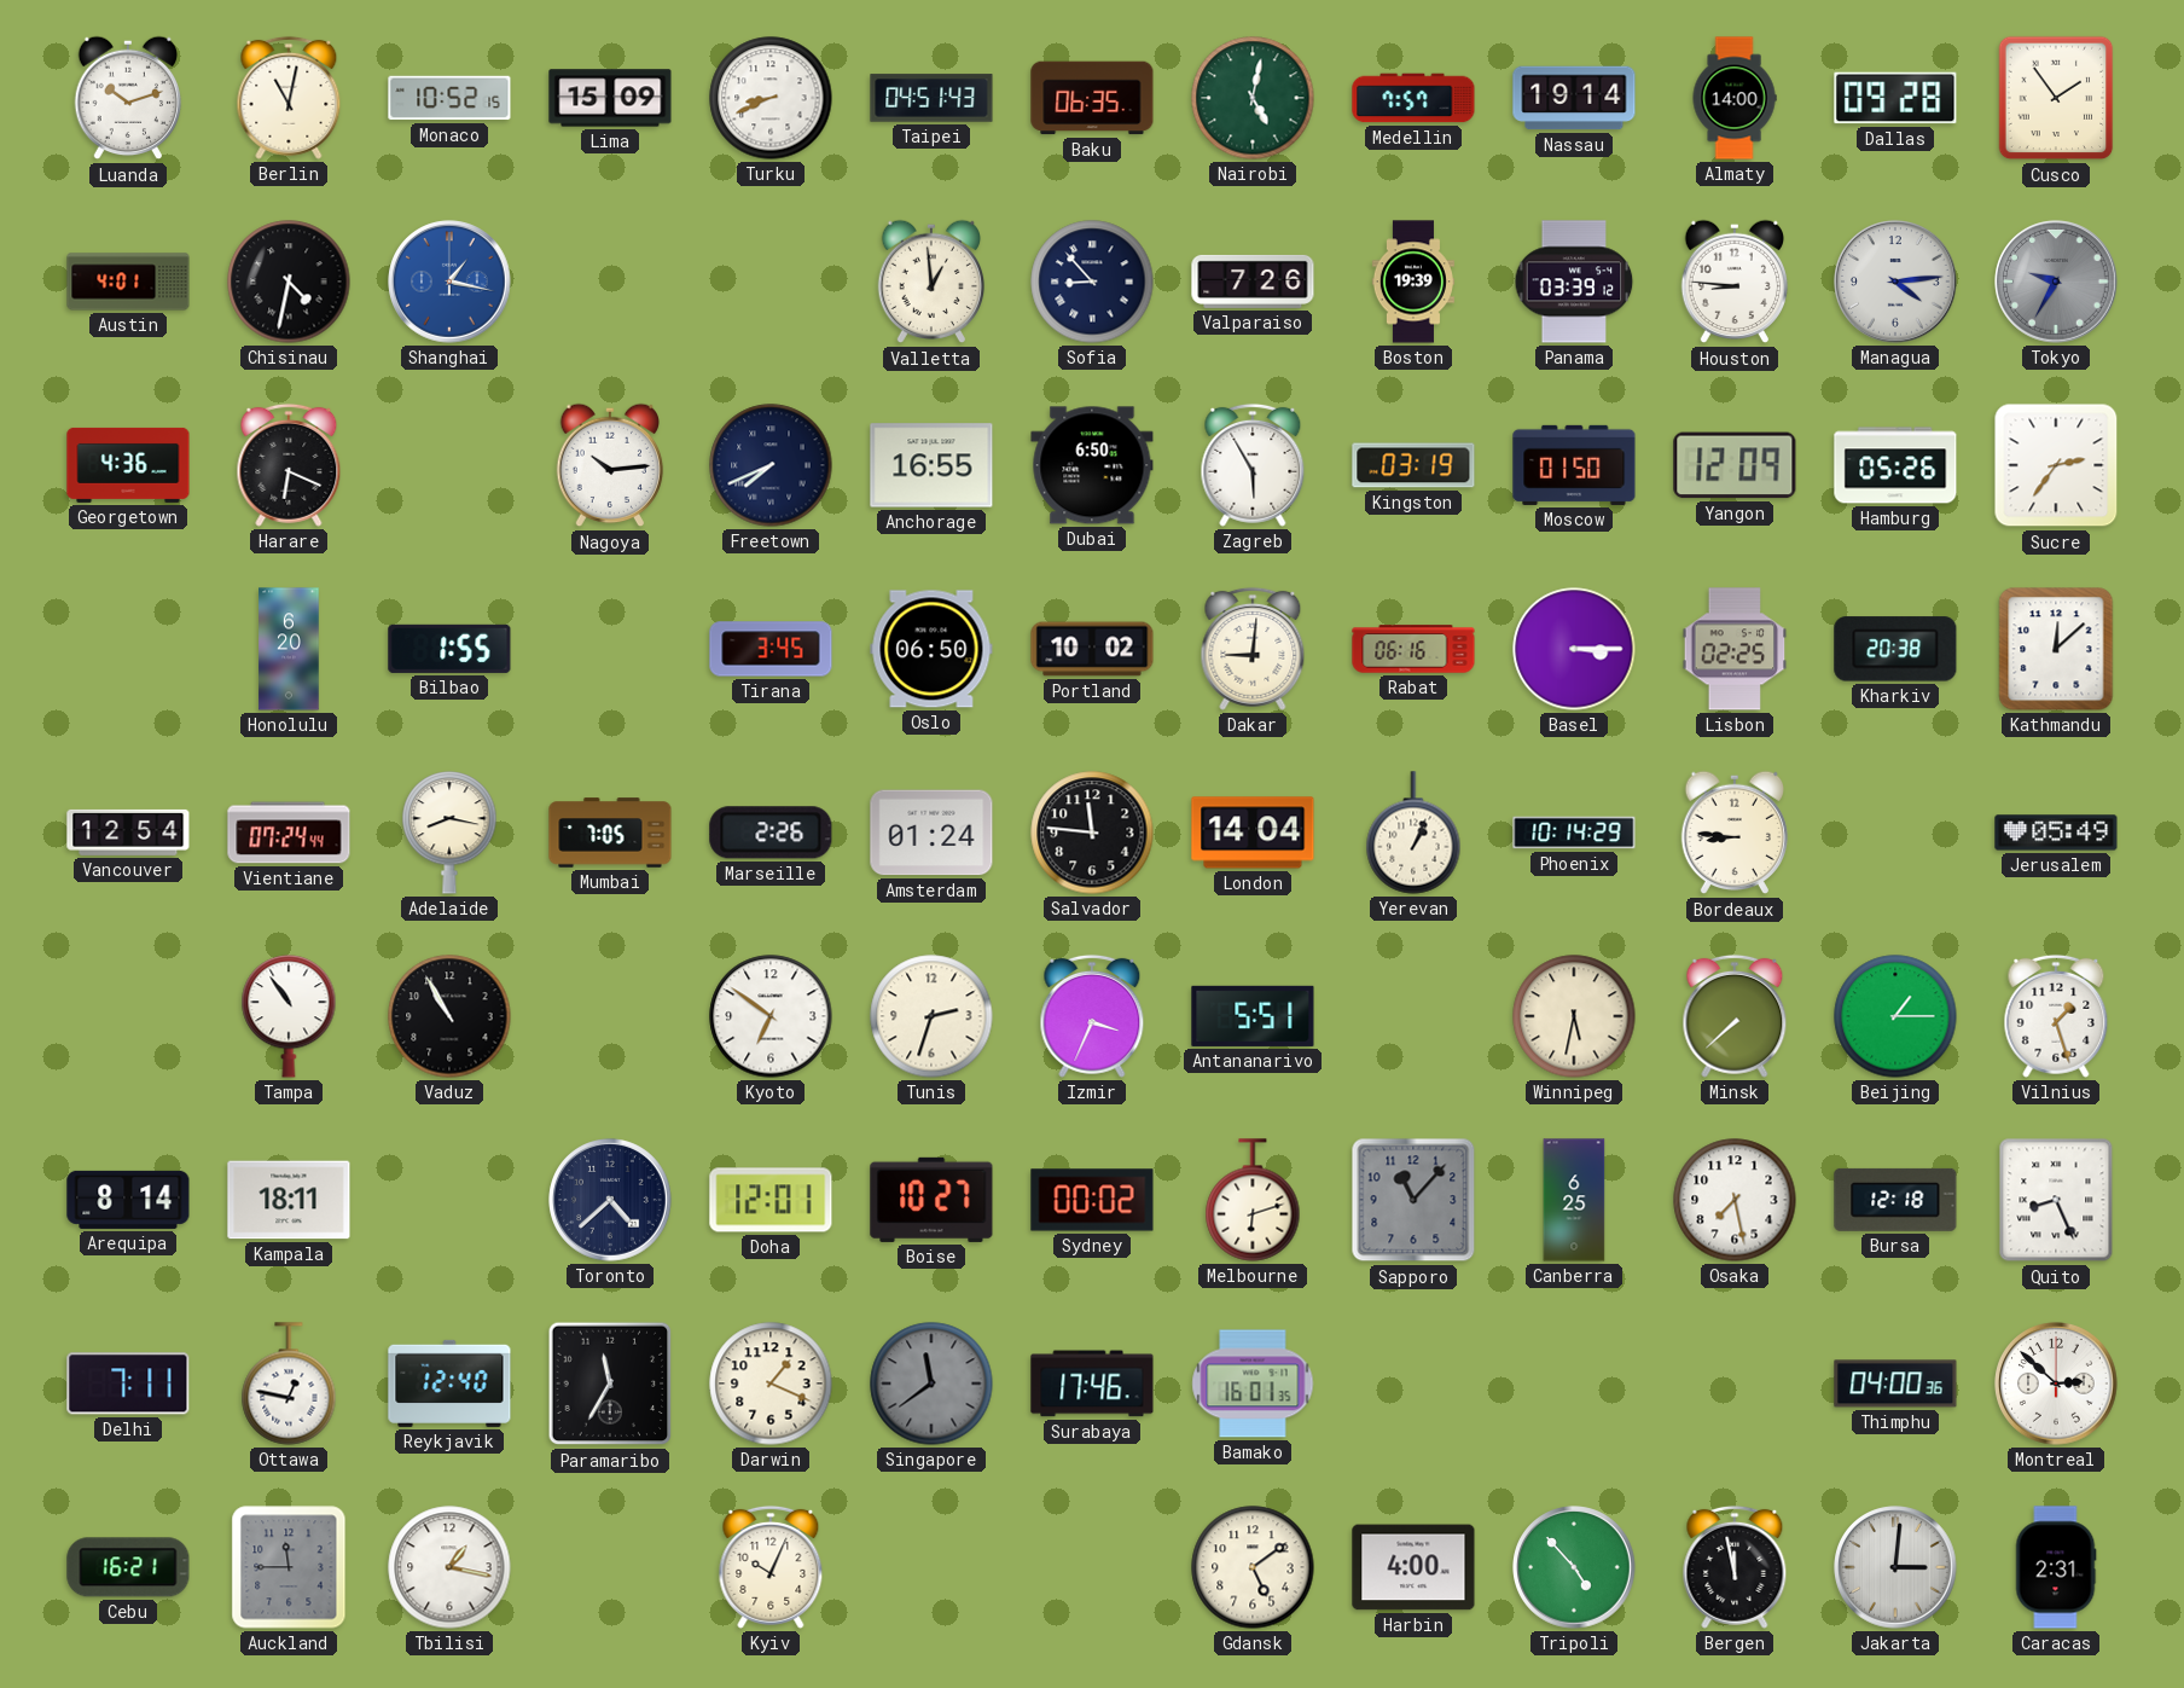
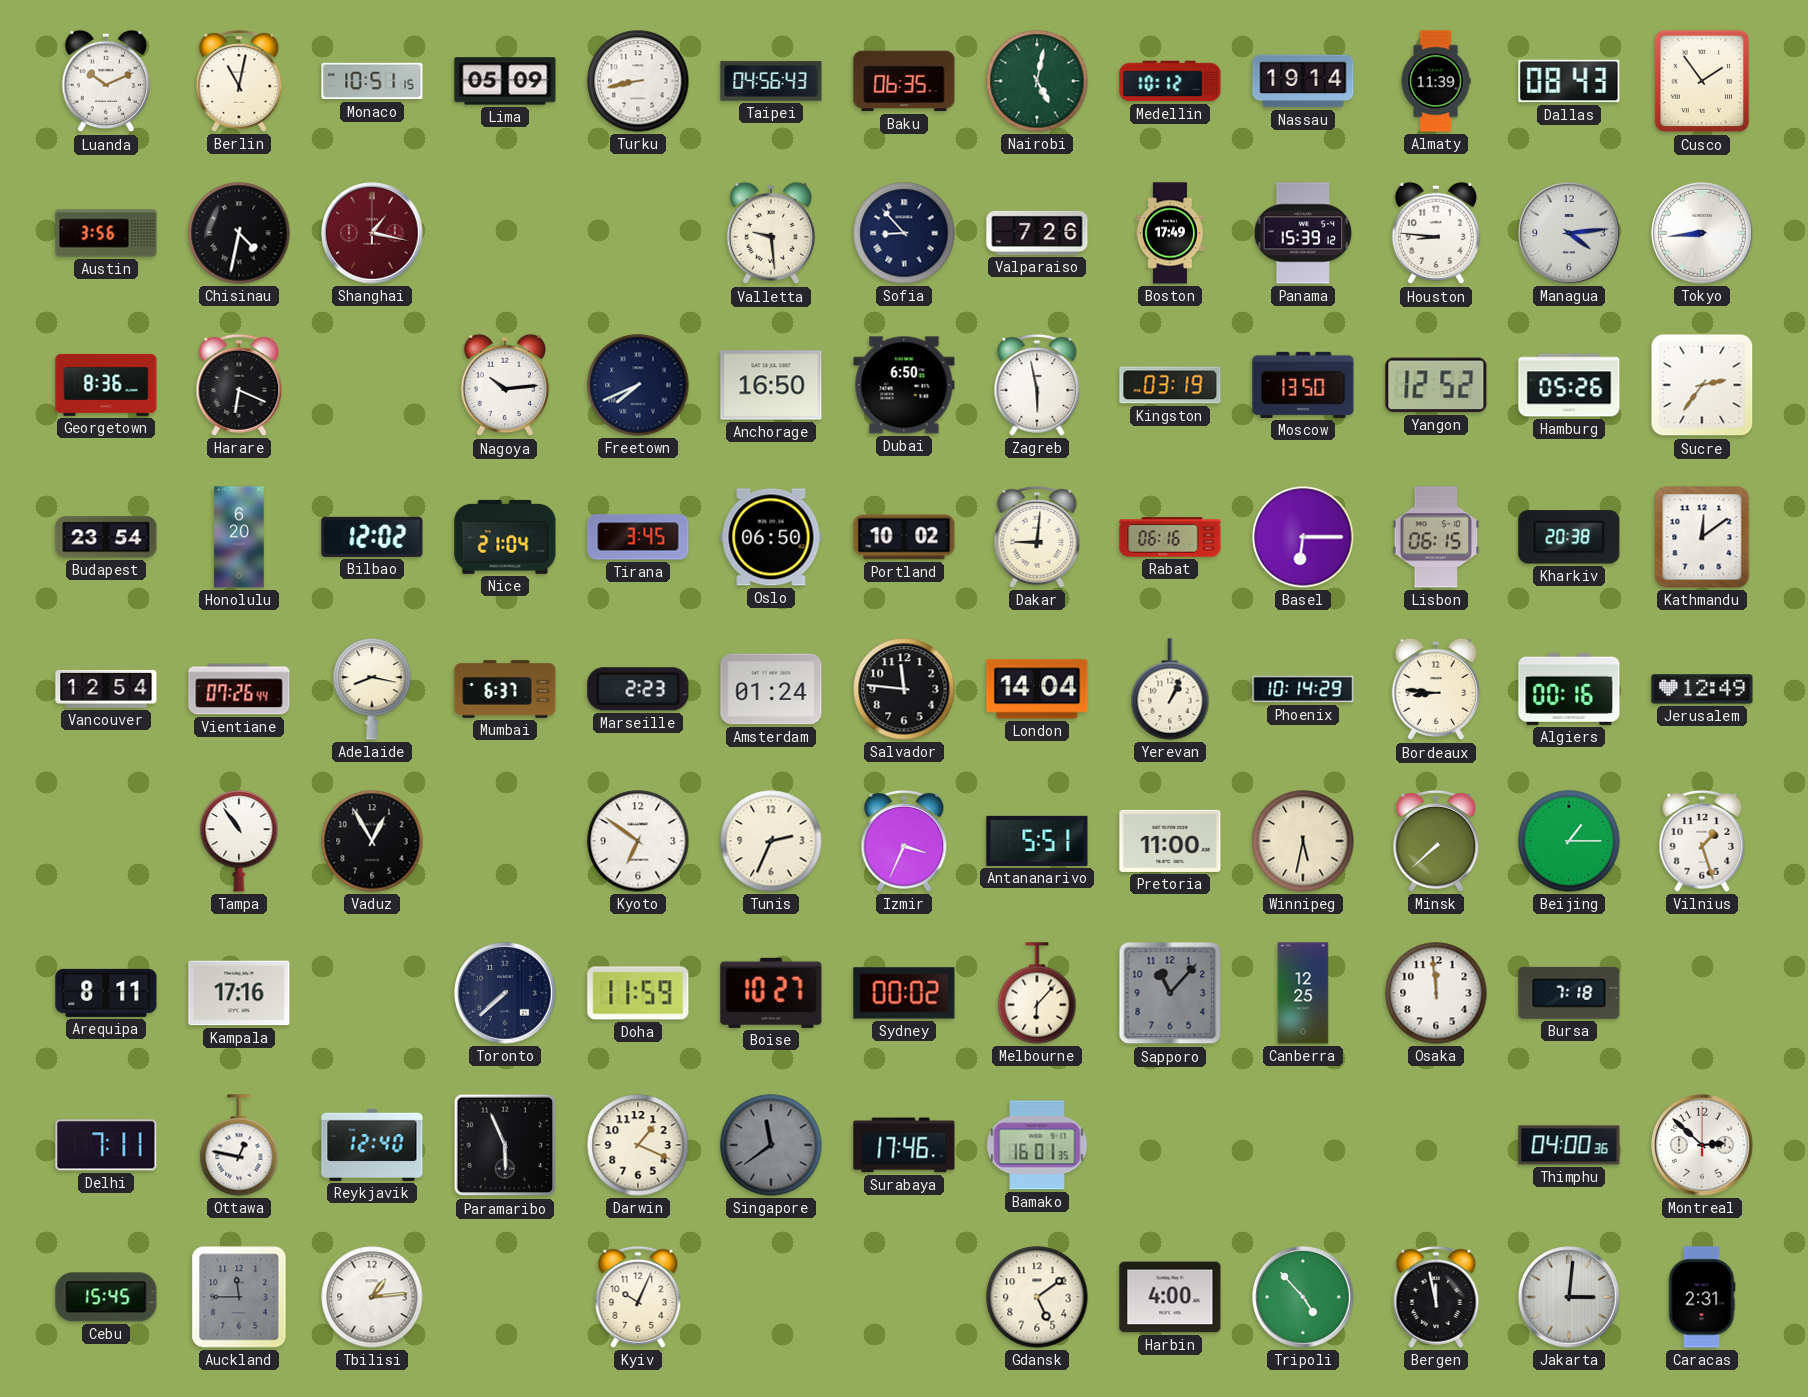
Luanda: 10:12 -> 10:11 (106, 81)
Monaco: 10:52 -> 10:51 (372, 81)
Lima: 15:09 -> 05:09 (505, 81)
Turku: 8:41 -> 8:43 (638, 81)
Taipei: 04:51 -> 04:56 (771, 81)
Medellin: 7:57 -> 10:12 (1170, 81)
Almaty: 14:00 -> 11:39 (1436, 81)
Dallas: 09:28 -> 08:43 (1569, 81)
Austin: 4:01 -> 3:56 (106, 233)
Shanghai dial: blue -> burgundy (372, 233)
Valletta: 12:59 -> 9:29 (771, 233)
Boston: 19:39 -> 17:49 (1170, 233)
Panama: 03:39 -> 15:39 (1303, 233)
Tokyo: 9:35 -> 8:44 (1702, 233)
Tokyo dial: grey -> white (1702, 233)
Georgetown: 4:36 -> 8:36 (106, 385)
Anchorage: 16:55 -> 16:50 (771, 385)
Zagreb: 5:55 -> 5:58 (1037, 385)
Moscow: 01:50 -> 13:50 (1303, 385)
Yangon: 12:09 -> 12:52 (1436, 385)
Budapest: none -> 23:54 (106, 537)
Bilbao: 1:55 -> 12:02 (372, 537)
Nice: none -> 21:04 (505, 537)
Basel: 3:15 -> 6:15 (1303, 537)
Lisbon: 02:25 -> 06:15 (1436, 537)
Kathmandu: 12:08 -> 12:09 (1702, 537)
Vientiane: 07:24 -> 07:26 (239, 689)
Mumbai: 7:05 -> 6:37 (505, 689)
Marseille: 2:26 -> 2:23 (638, 689)
Algiers: none -> 00:16 (1569, 689)
Jerusalem: 05:49 -> 12:49 (1702, 689)
Vaduz: 10:55 -> 12:55 (372, 841)
Tunis: 2:33 -> 2:34 (771, 841)
Pretoria: none -> 11:00 (1170, 841)
Arequipa: 8:14 -> 8:11 (106, 993)
Kampala: 18:11 -> 17:16 (239, 993)
Toronto: 4:38 -> 7:38 (505, 993)
Doha: 12:01 -> 11:59 (638, 993)
Melbourne: 6:12 -> 6:07 (1037, 993)
Canberra: 6:25 -> 12:25 (1303, 993)
Osaka: 7:28 -> 11:59 (1436, 993)
Bursa: 12:18 -> 7:18 (1569, 993)
Quito: 8:26 -> none (2056, 1200)
Paramaribo: 11:35 -> 5:56 (505, 1145)
Cebu: 16:21 -> 15:45 (106, 1297)
Tbilisi: 1:17 -> 1:14 (372, 1297)
